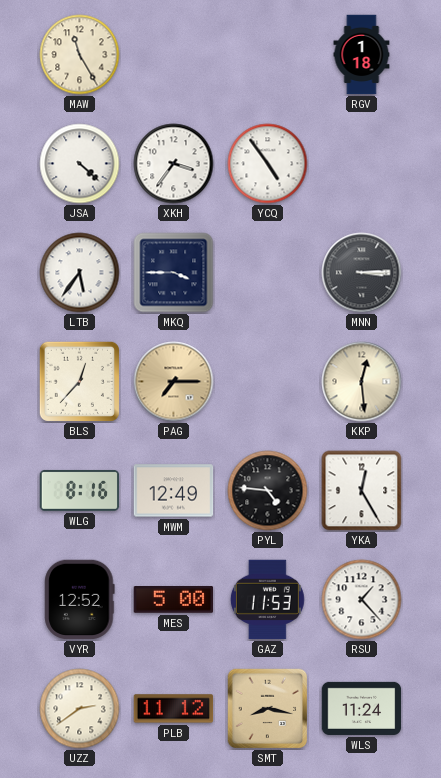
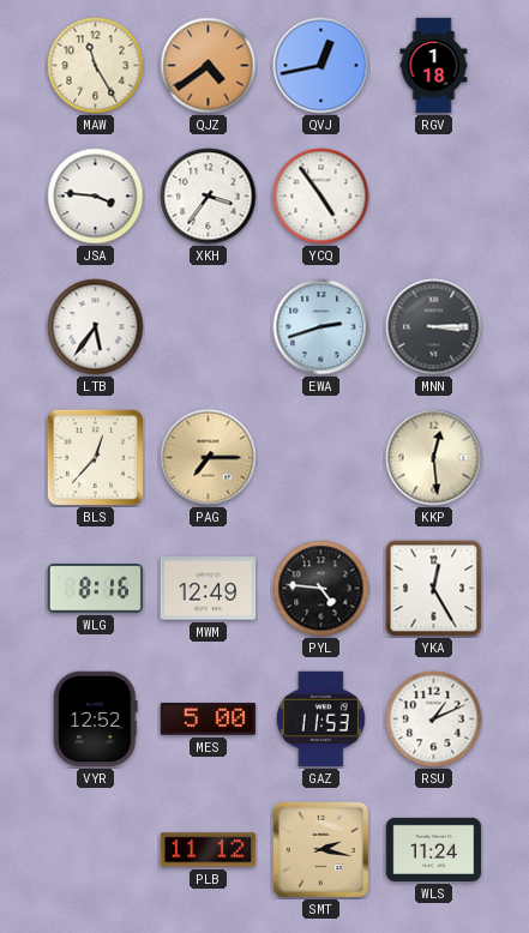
QJZ: none -> 4:39 (209, 66)
QVJ: none -> 12:43 (321, 66)
JSA: 4:22 -> 3:46 (96, 197)
MKQ: 3:45 -> none (174, 273)
EWA: none -> 2:42 (321, 327)
RSU: 1:23 -> 1:11 (434, 720)
UZZ: 2:39 -> none (80, 709)
SMT: 8:17 -> 2:17 (321, 850)
